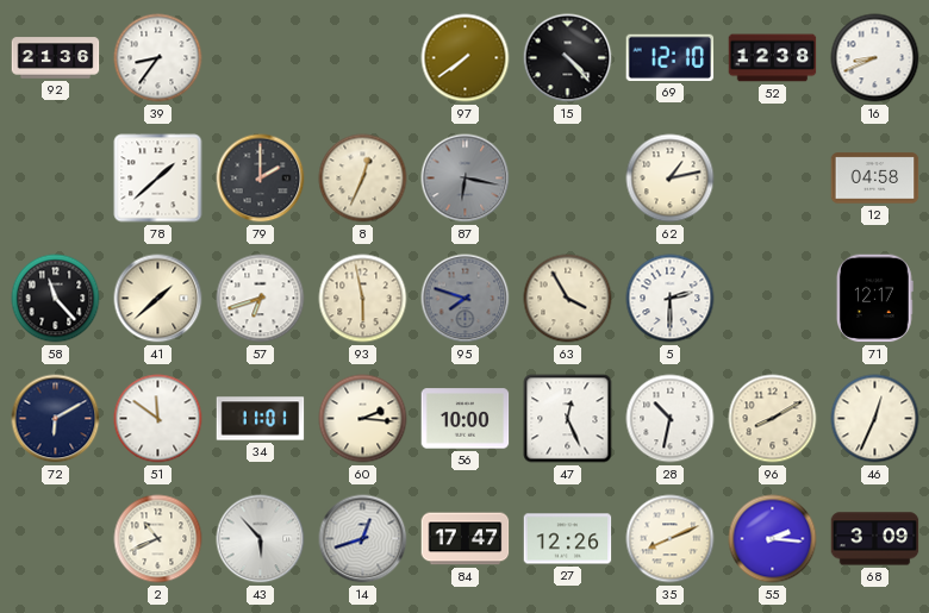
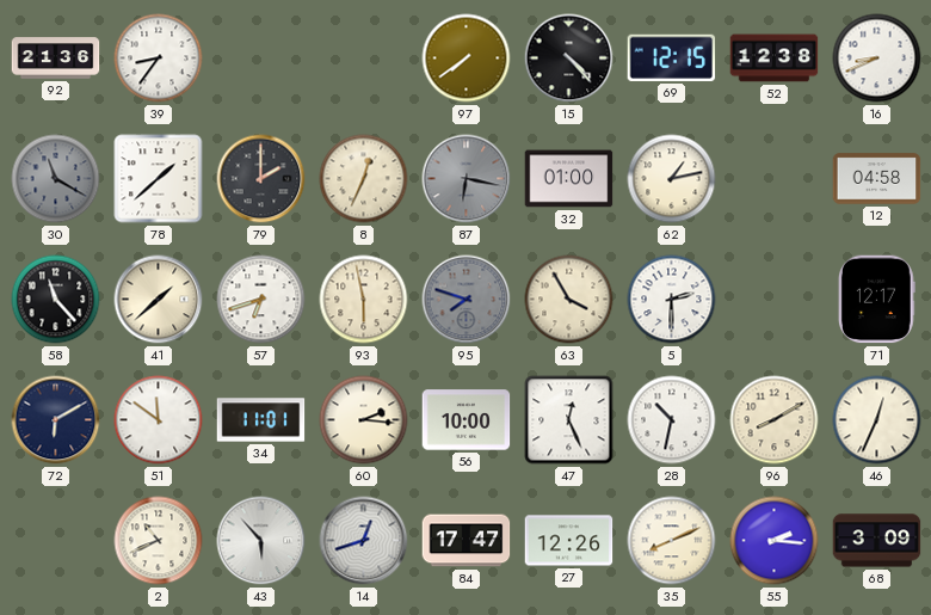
69: 12:10 -> 12:15 (672, 57)
30: none -> 11:20 (56, 179)
32: none -> 01:00 (569, 179)
